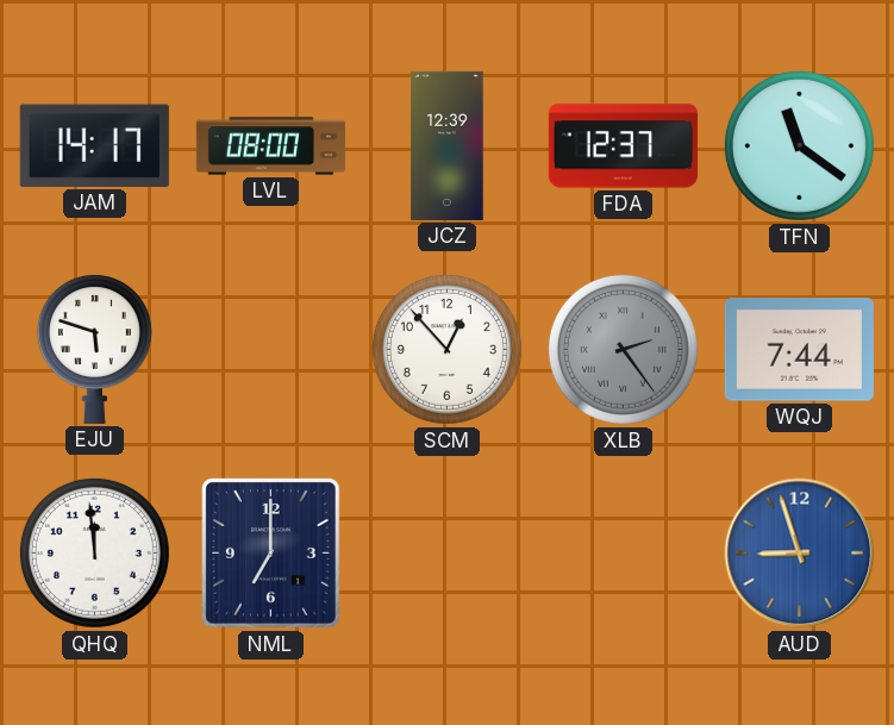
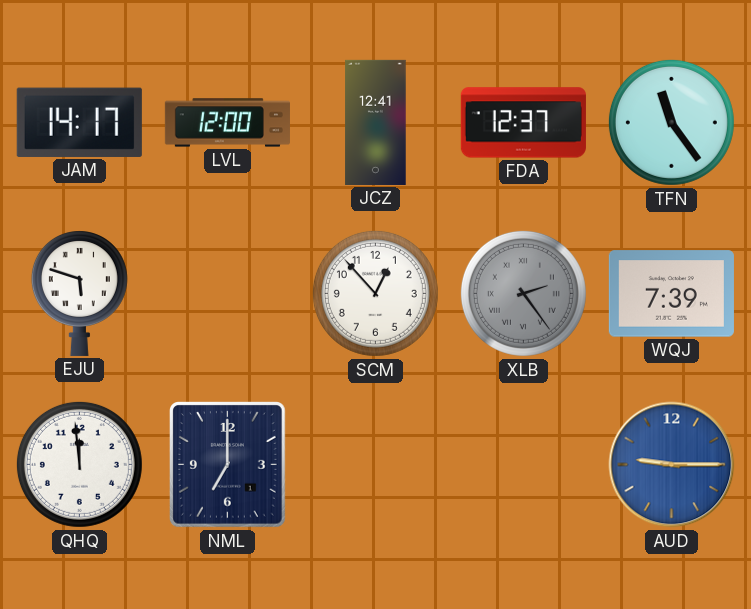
LVL: 08:00 -> 12:00 (227, 123)
JCZ: 12:39 -> 12:41 (376, 122)
TFN: 11:21 -> 11:24 (671, 122)
WQJ: 7:44 -> 7:39 (671, 294)
AUD: 8:57 -> 9:15 (672, 465)
